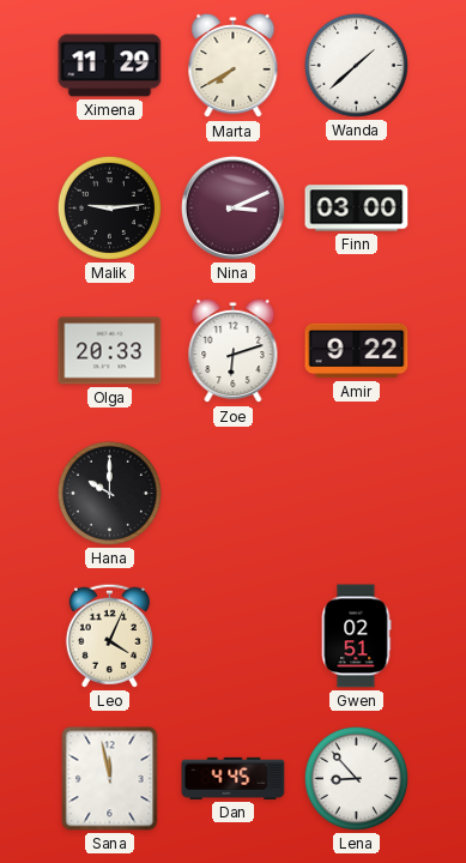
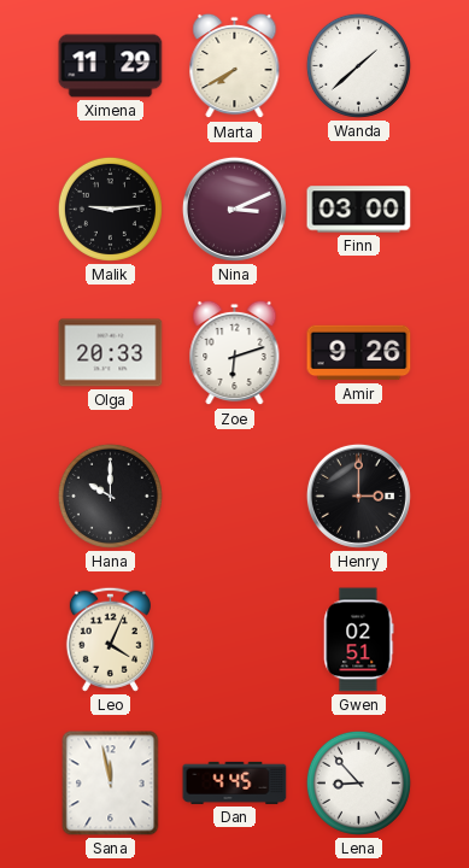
Amir: 9:22 -> 9:26 (359, 353)
Henry: none -> 3:00 (358, 495)
